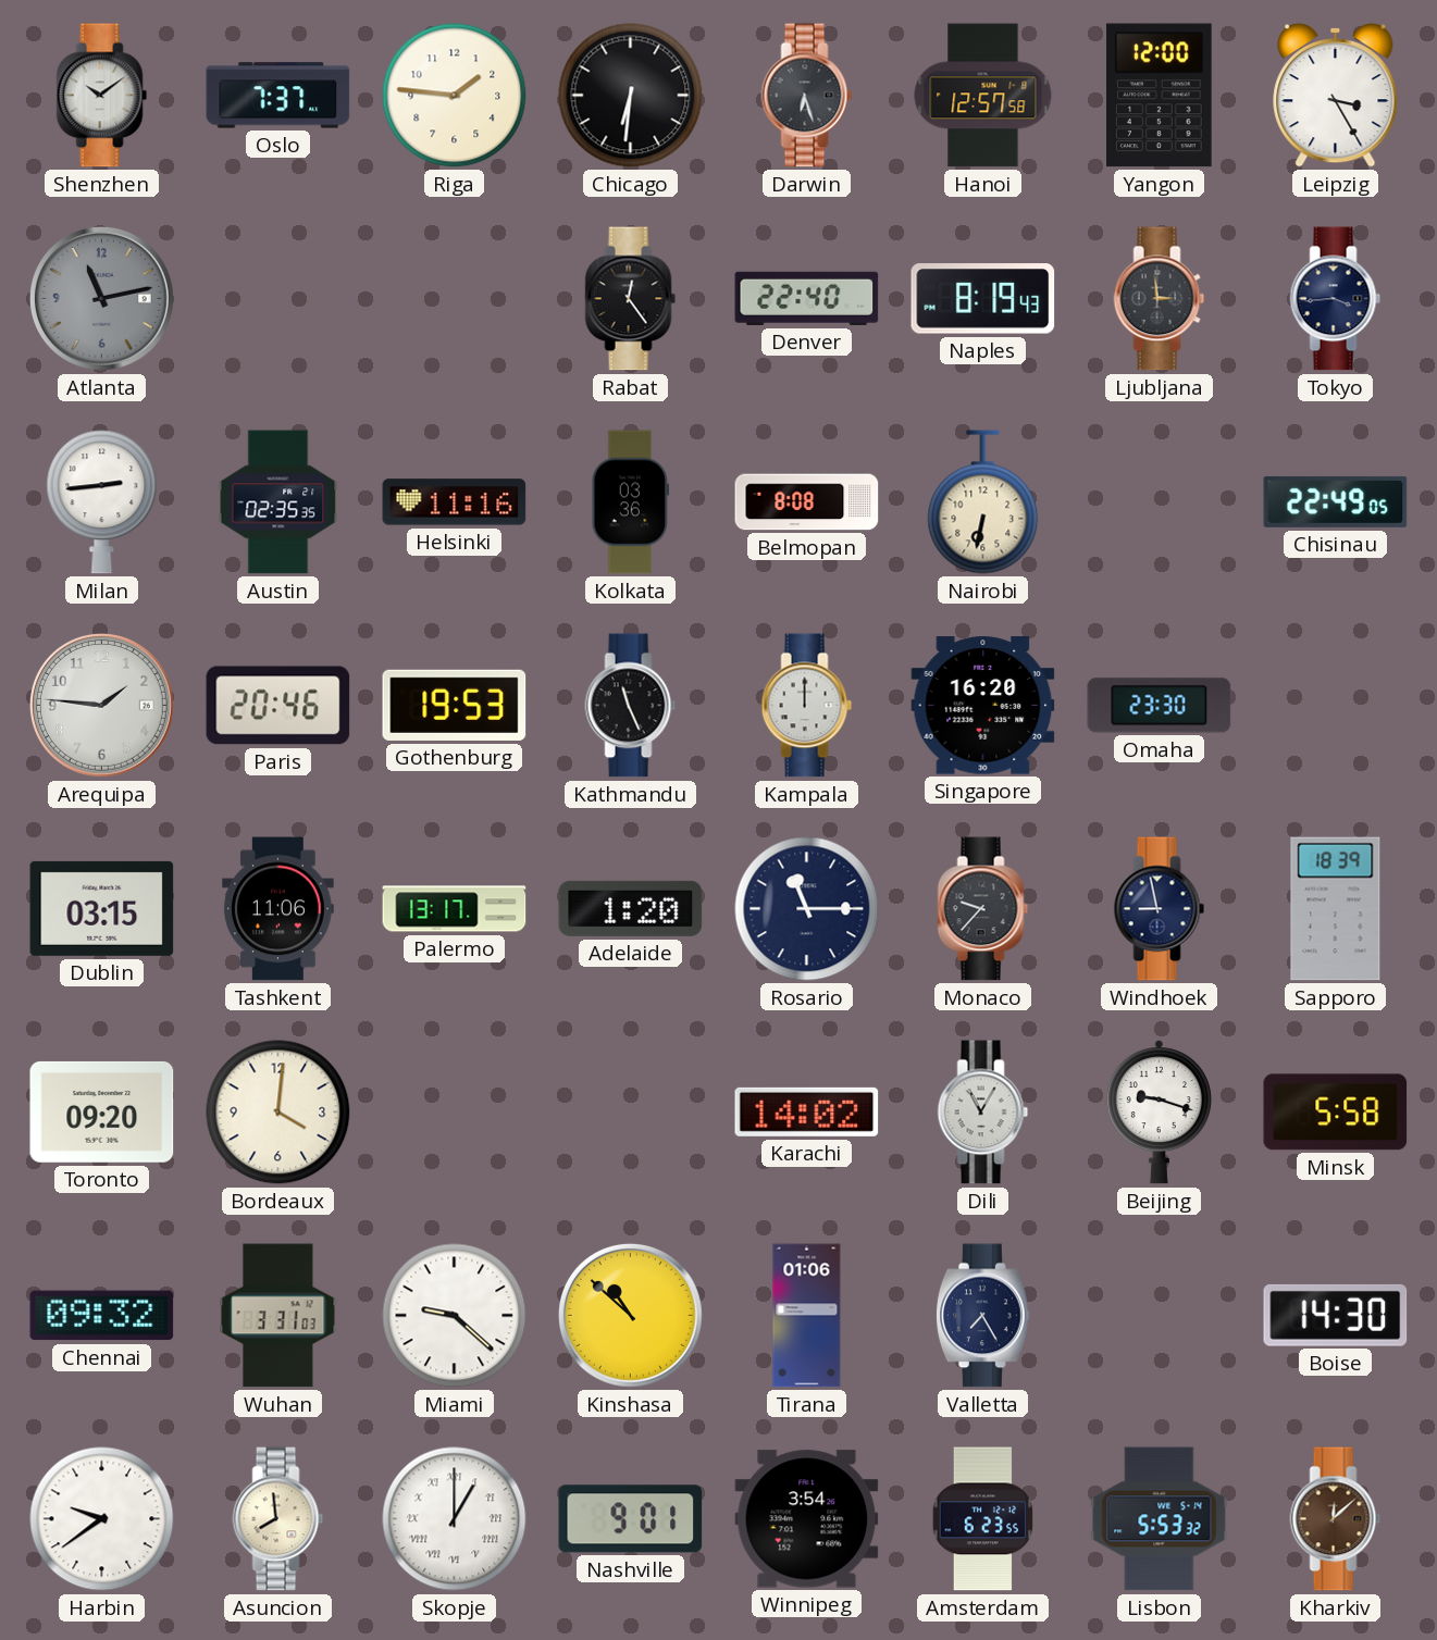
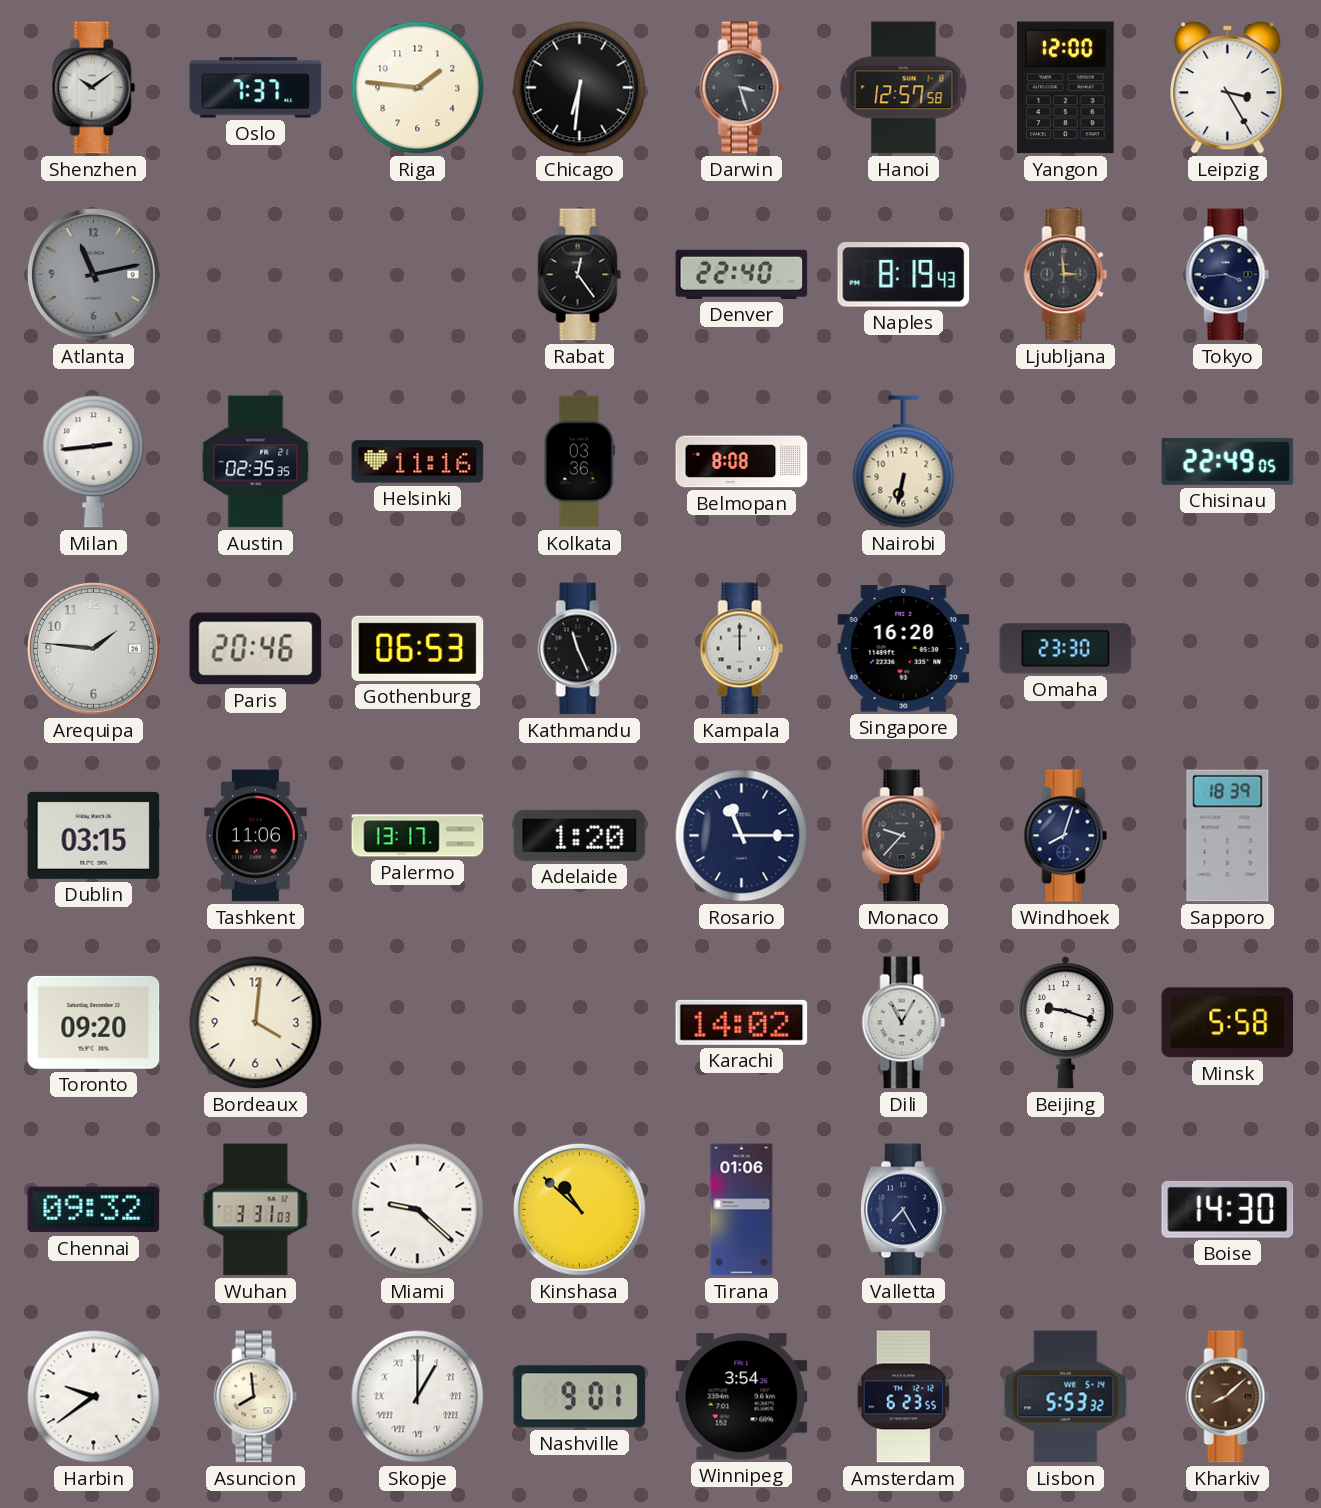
Darwin: 6:27 -> 3:27 (742, 88)
Gothenburg: 19:53 -> 06:53 (418, 648)
Windhoek: 8:58 -> 8:03 (1066, 836)
Kharkiv: 12:08 -> 8:08 (1228, 1397)
